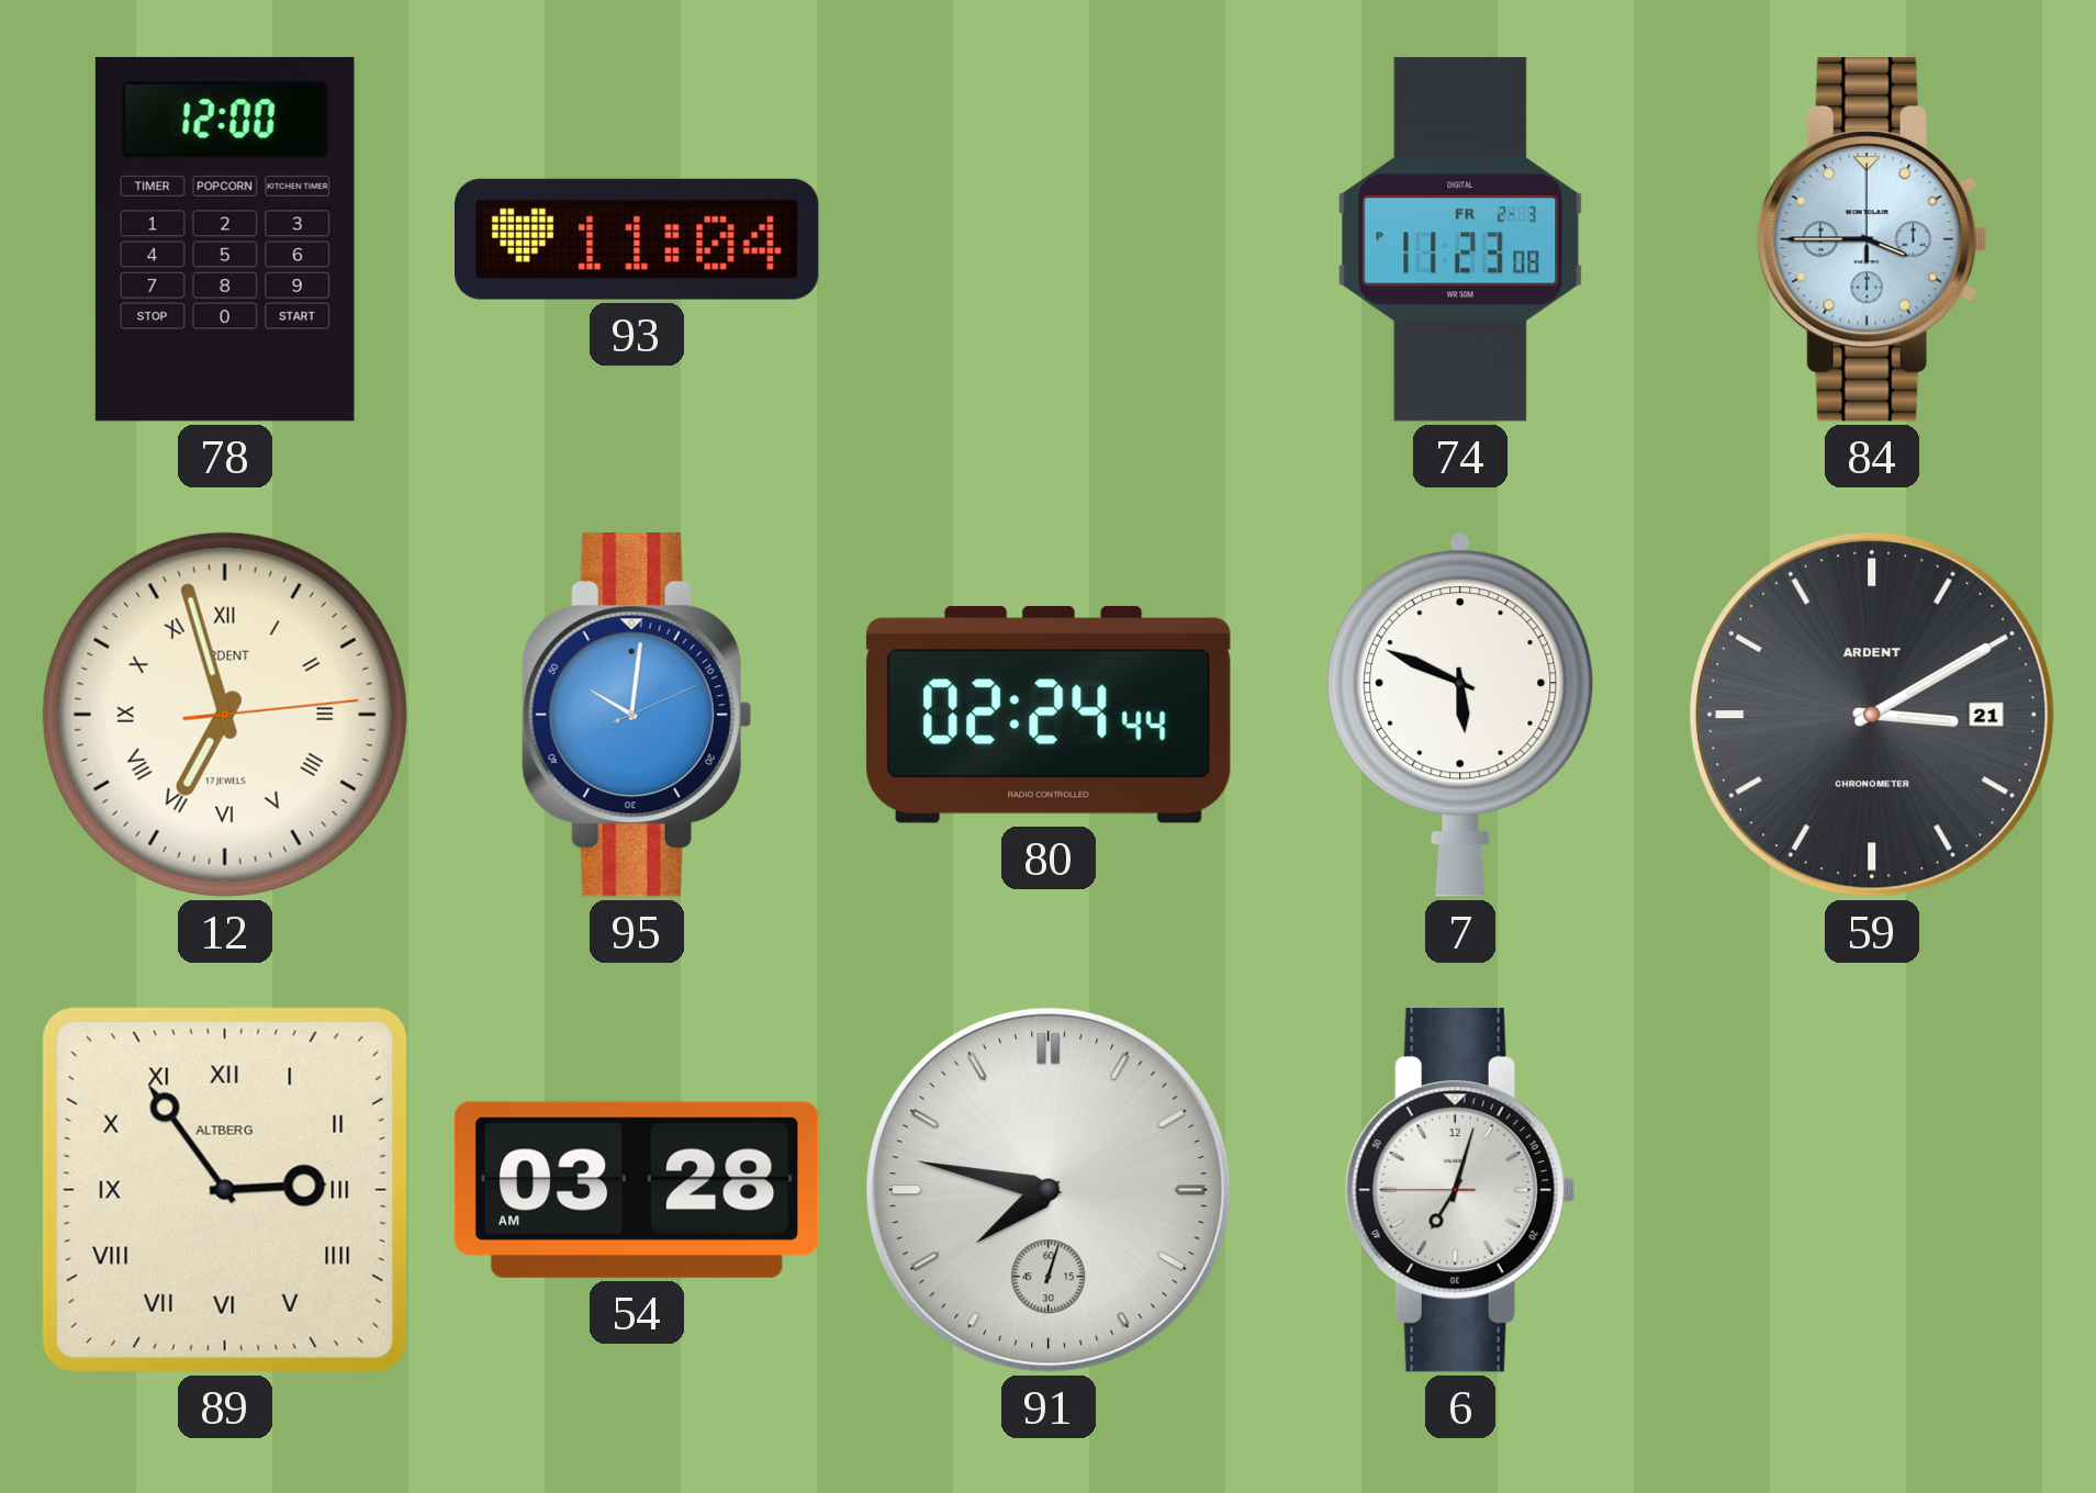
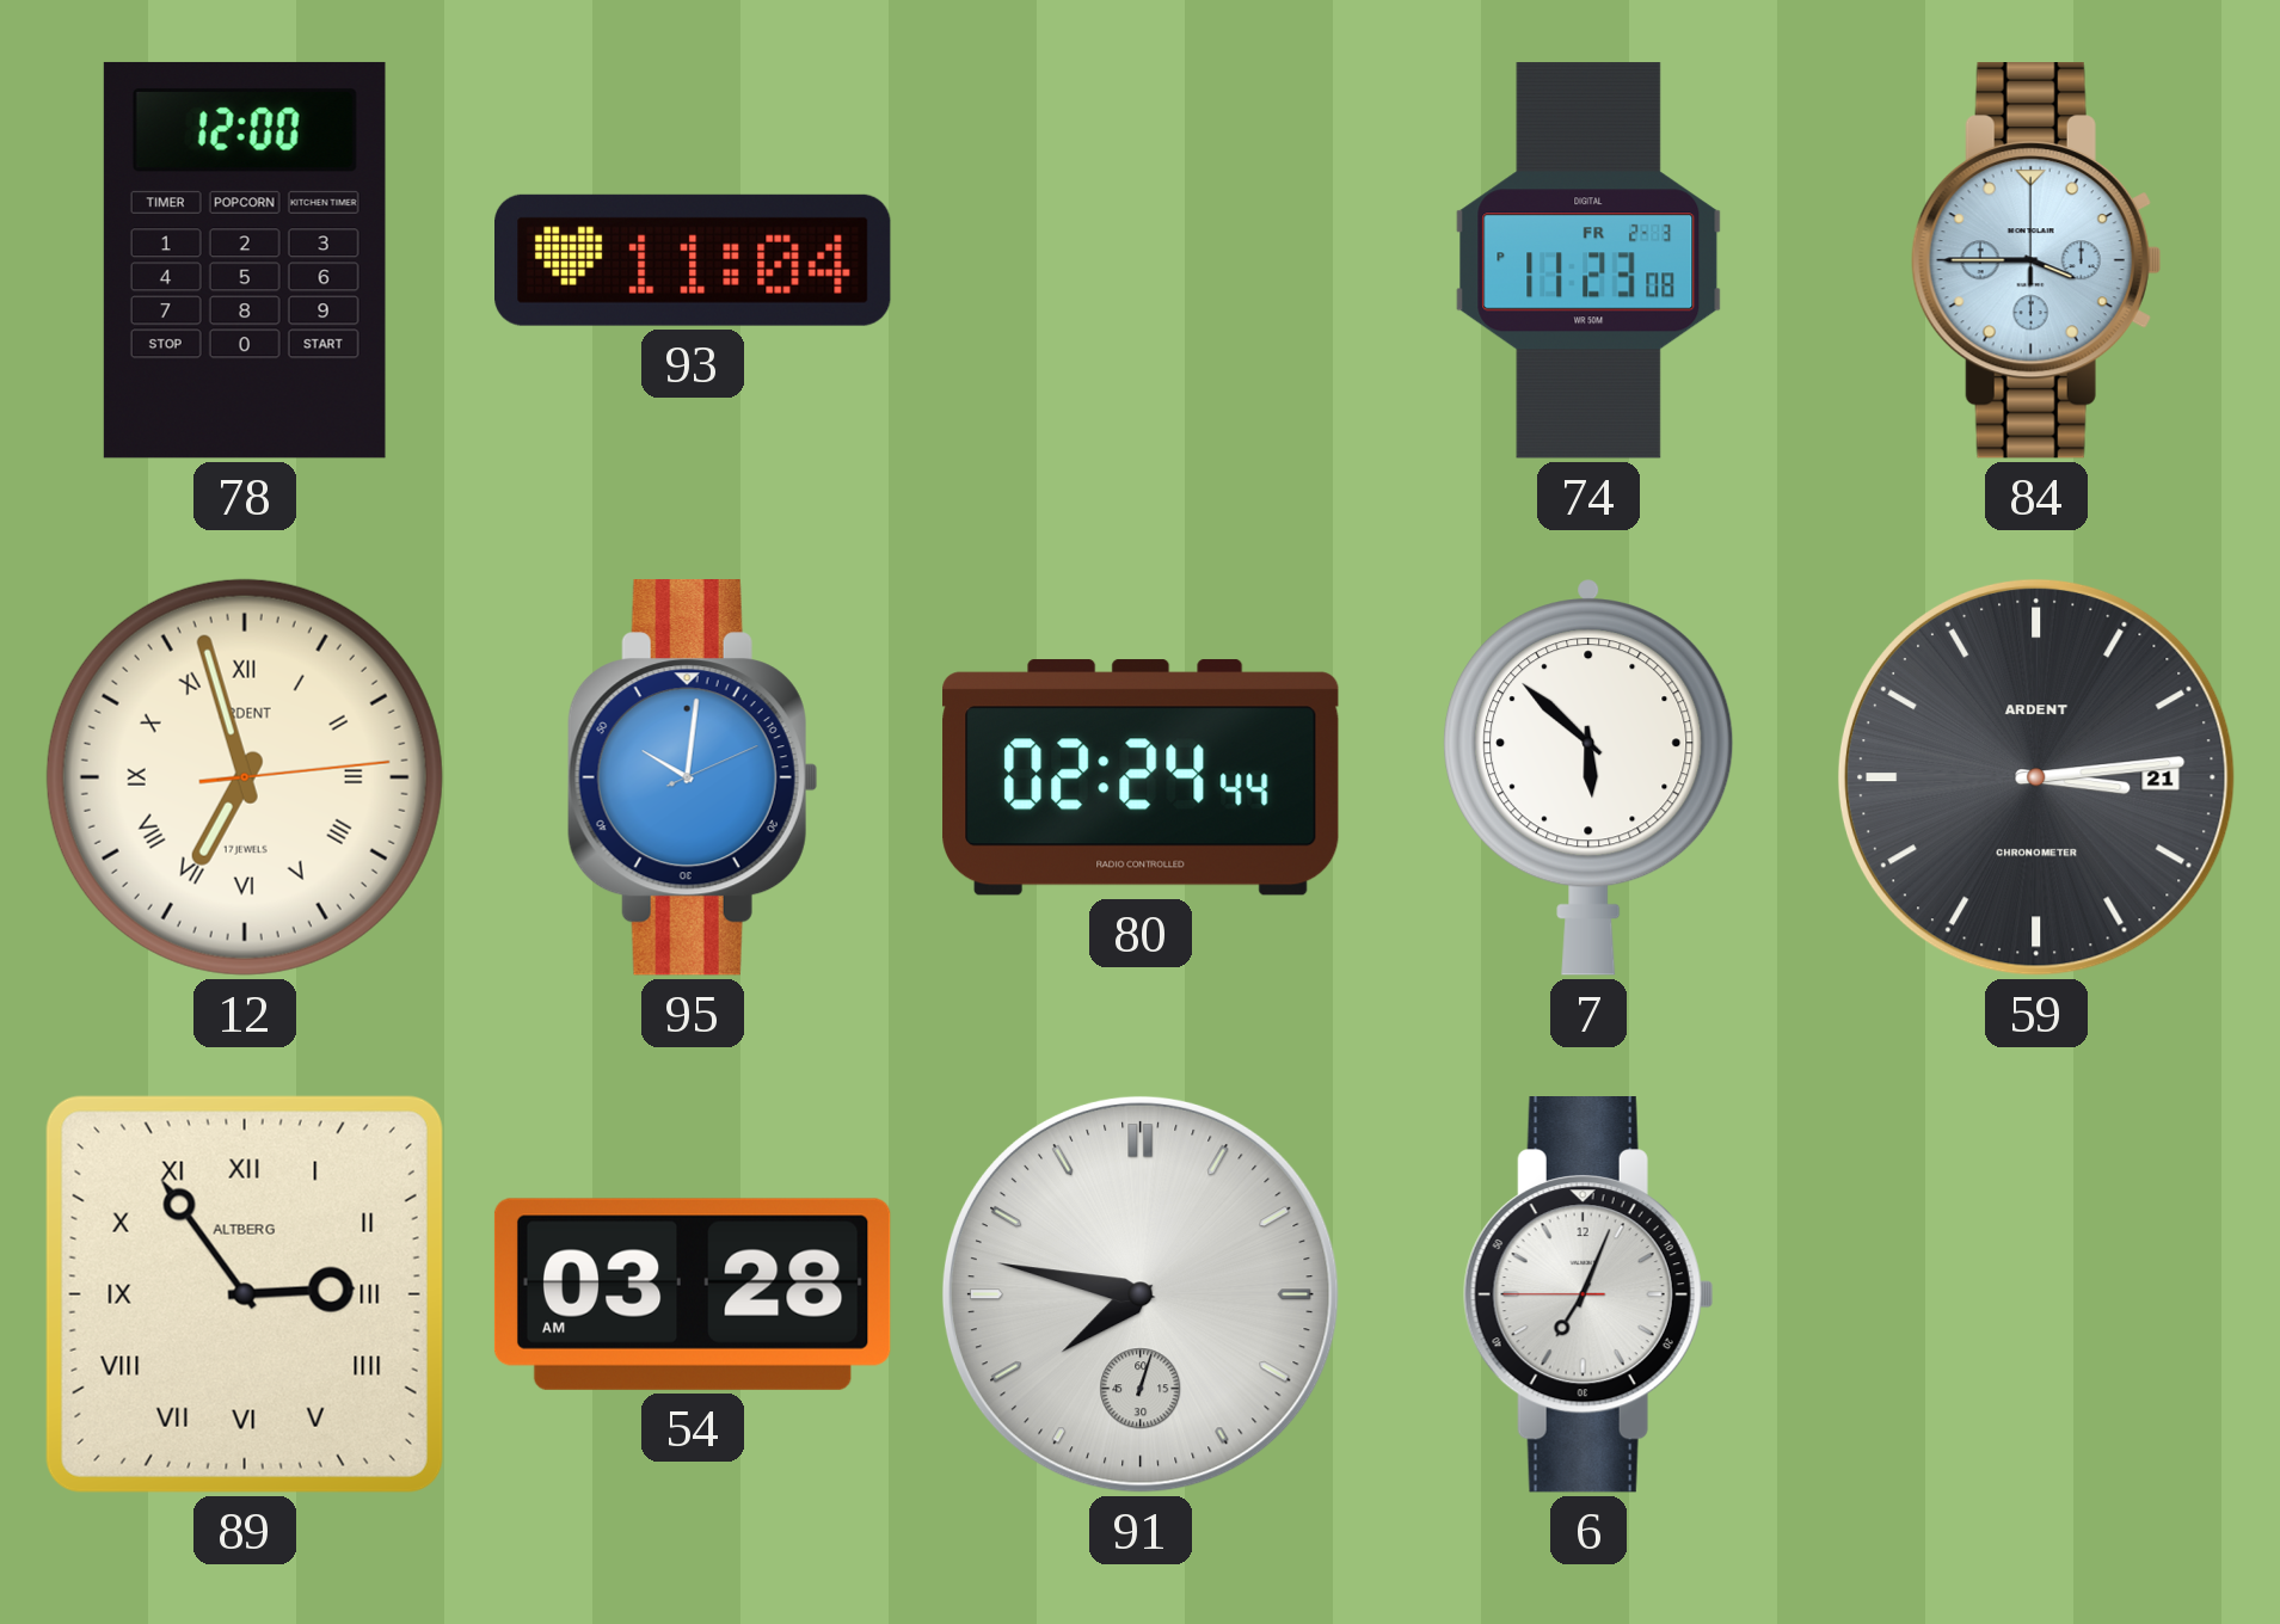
7: 5:49 -> 5:52 (1588, 777)
59: 3:10 -> 3:14 (2036, 777)
6: 7:02 -> 7:03 (1588, 1296)
